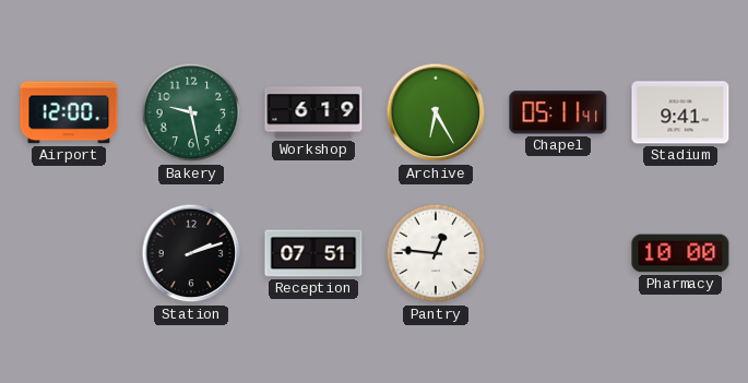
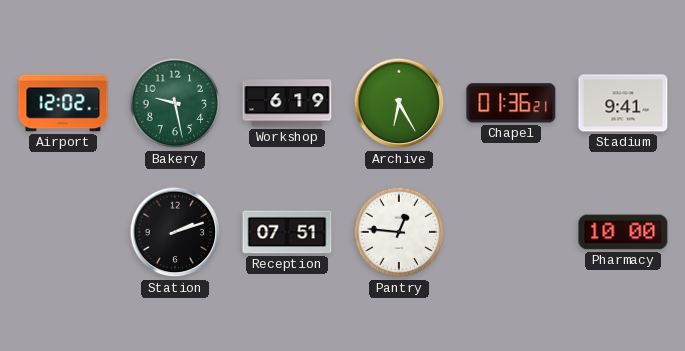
Airport: 12:00 -> 12:02 (63, 103)
Chapel: 05:11 -> 01:36 (511, 103)
